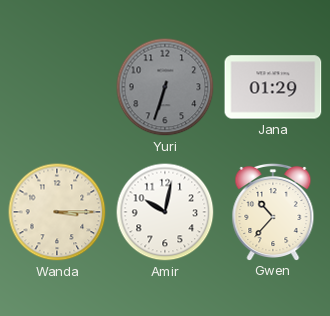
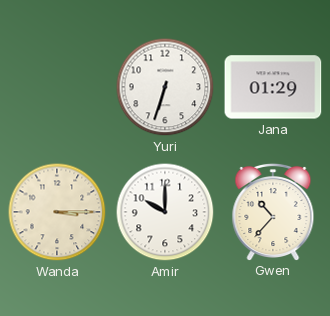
Yuri dial: grey -> white (165, 87)
Amir: 10:02 -> 10:00 (165, 212)
